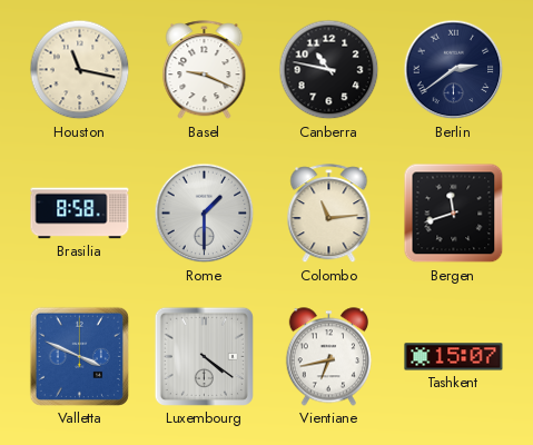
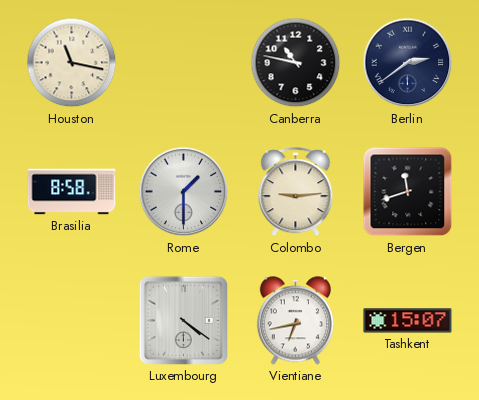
Basel: 9:19 -> none (205, 70)
Colombo: 11:14 -> 9:14 (296, 192)
Valletta: 3:49 -> none (79, 356)
